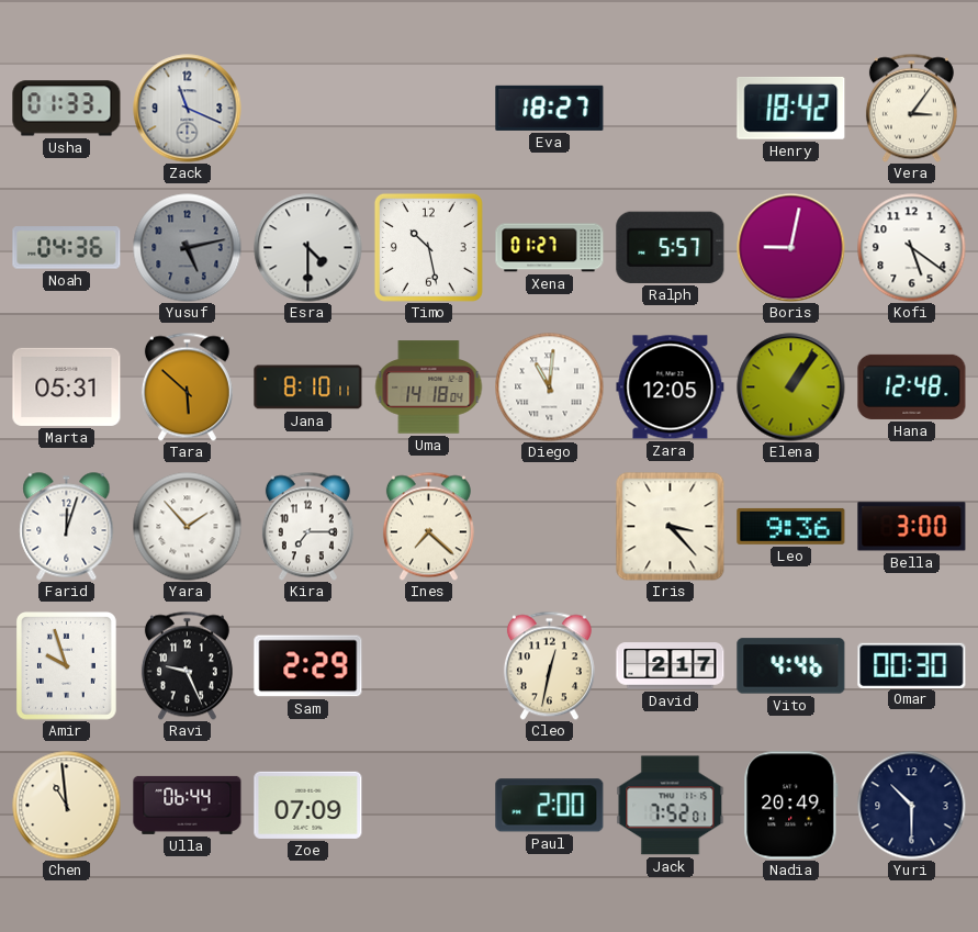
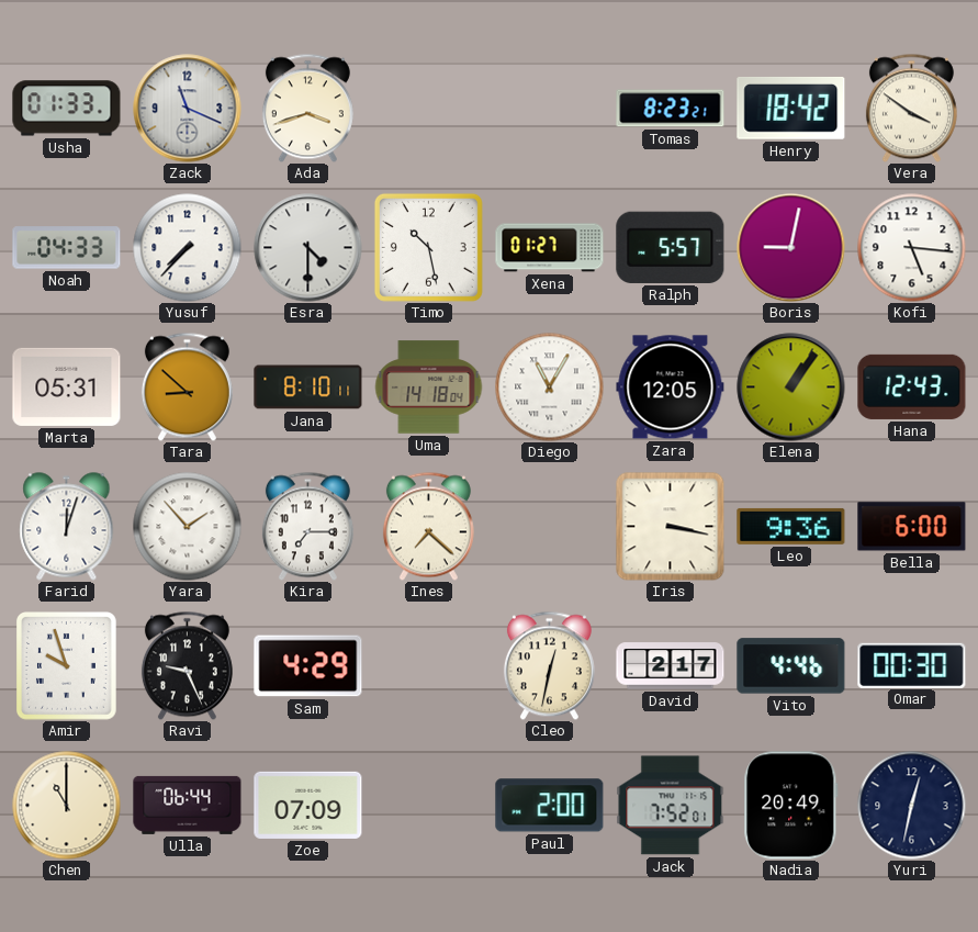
Ada: none -> 3:42 (307, 108)
Eva: 18:27 -> none (550, 108)
Tomas: none -> 8:23 (671, 109)
Vera: 3:06 -> 3:51 (911, 108)
Noah: 04:36 -> 04:33 (67, 248)
Yusuf: 5:13 -> 7:37 (188, 248)
Yusuf dial: grey -> white (188, 248)
Kofi: 5:21 -> 5:16 (912, 248)
Tara: 5:52 -> 8:52 (187, 386)
Diego: 11:01 -> 11:05 (550, 388)
Hana: 12:48 -> 12:43 (912, 386)
Iris: 3:23 -> 3:17 (670, 526)
Bella: 3:00 -> 6:00 (912, 527)
Sam: 2:29 -> 4:29 (308, 666)
Chen: 10:59 -> 11:00 (67, 806)
Yuri: 10:30 -> 12:32 (912, 806)
